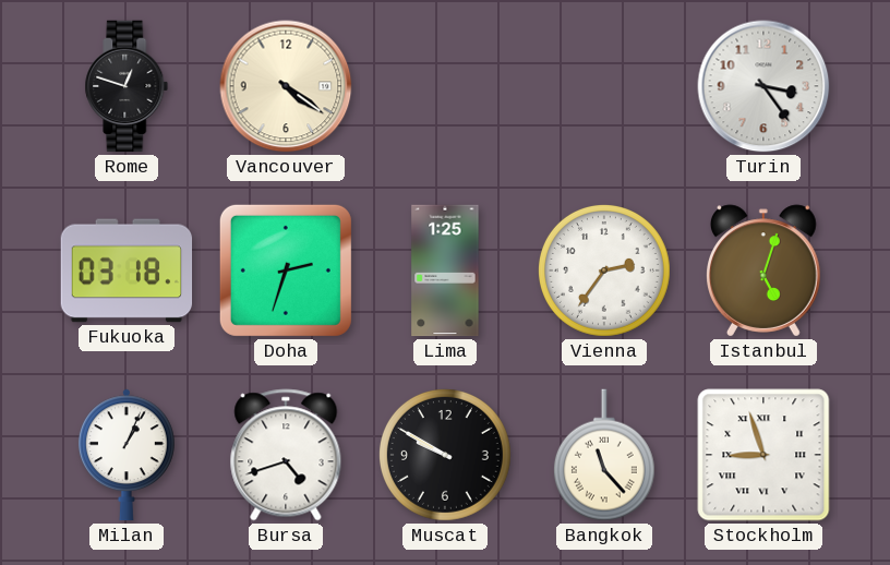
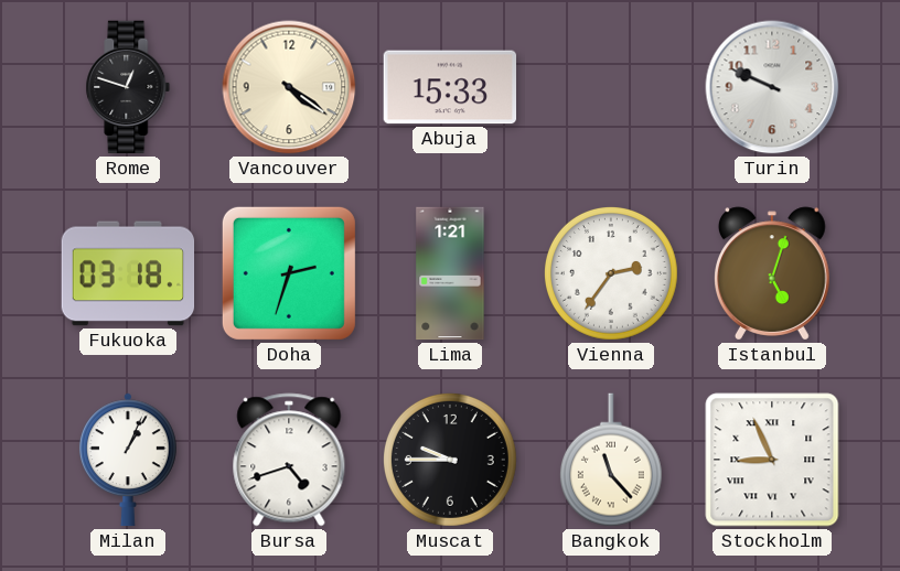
Abuja: none -> 15:33 (450, 87)
Turin: 3:24 -> 9:49 (772, 87)
Lima: 1:25 -> 1:21 (450, 273)
Muscat: 9:50 -> 9:45 (450, 460)
Stockholm: 8:57 -> 8:56 (772, 460)
